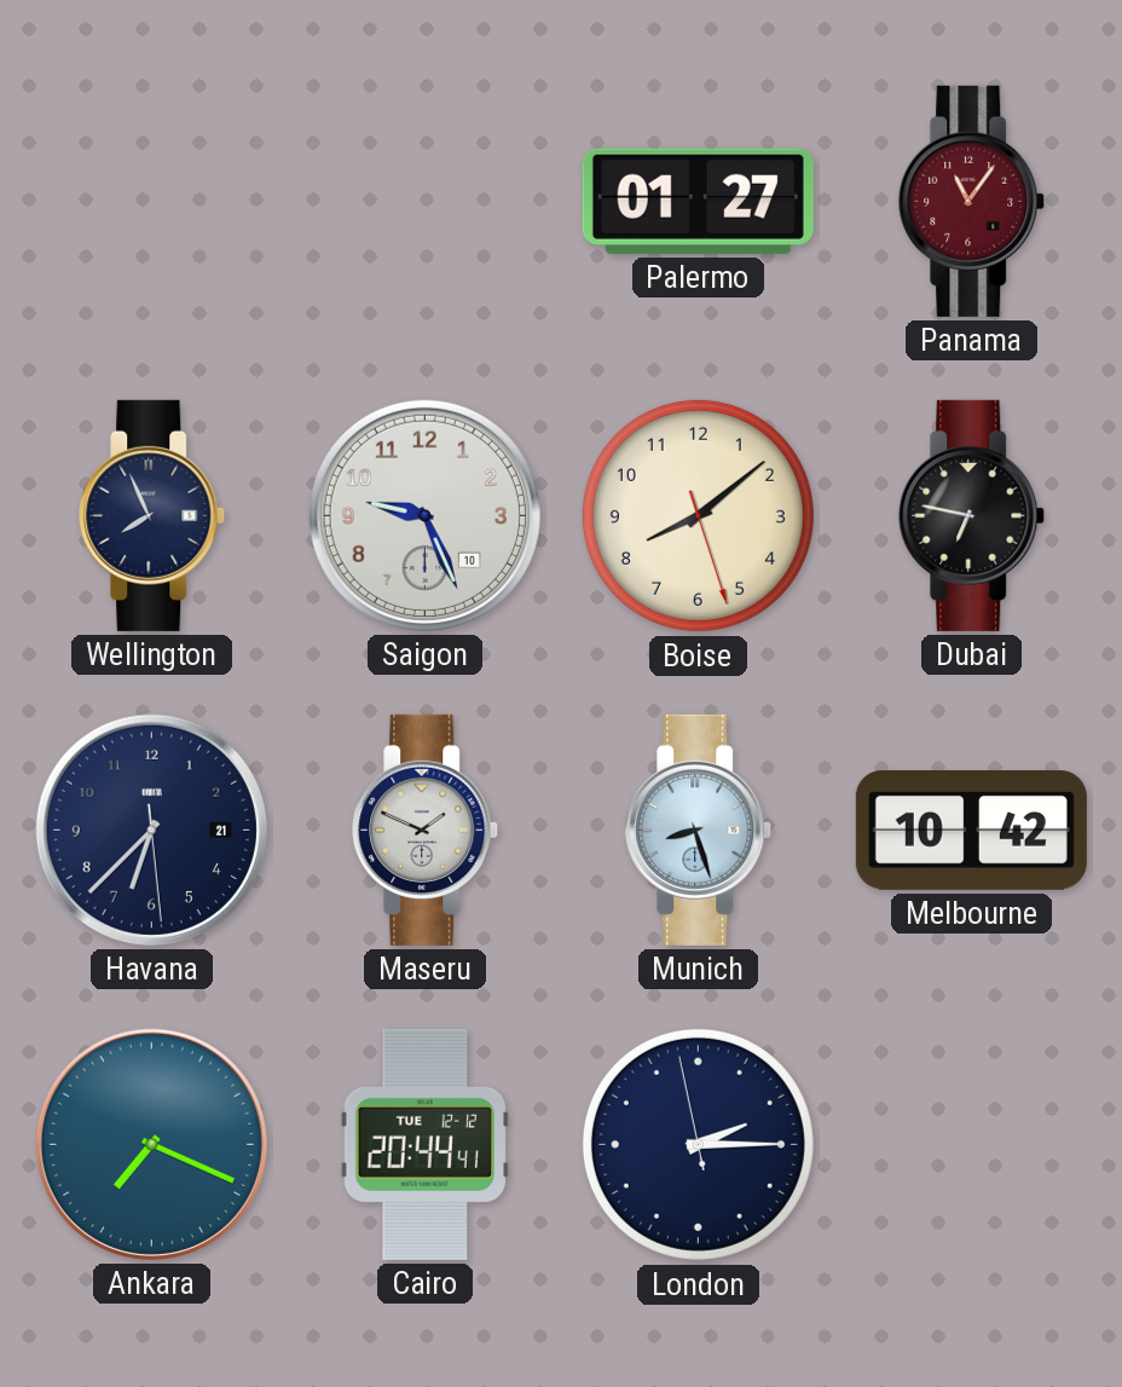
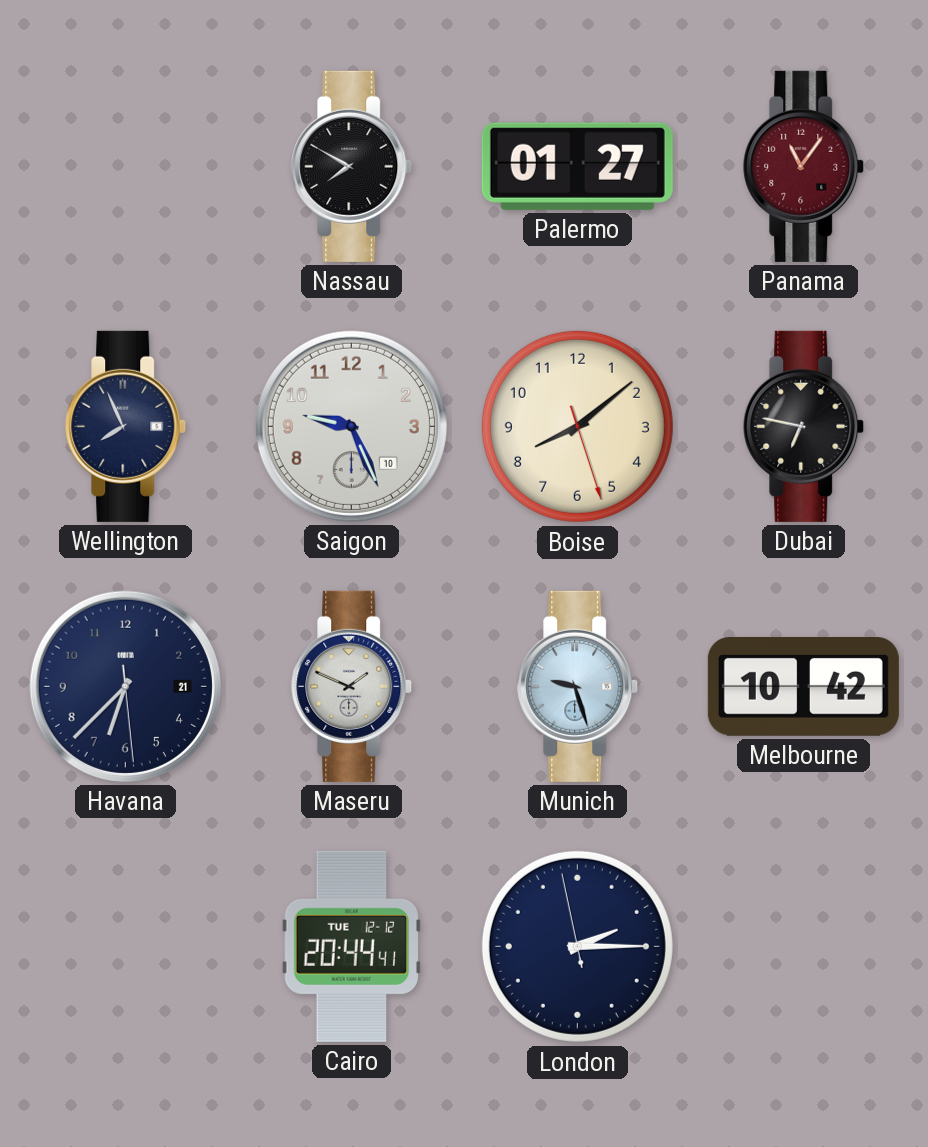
Nassau: none -> 7:50 (352, 166)
Munich: 8:27 -> 9:27 (578, 686)
Ankara: 7:19 -> none (151, 1144)
